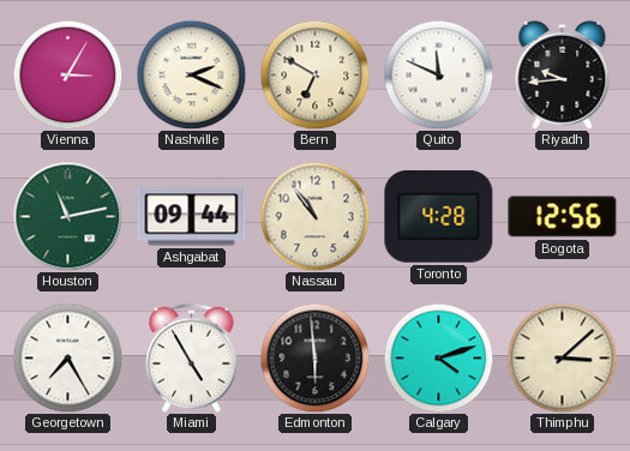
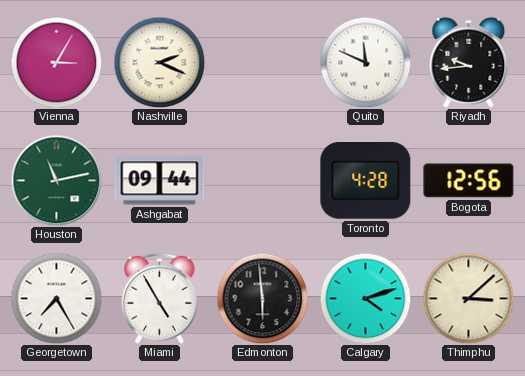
Bern: 6:50 -> none (314, 74)
Nassau: 10:54 -> none (314, 216)
